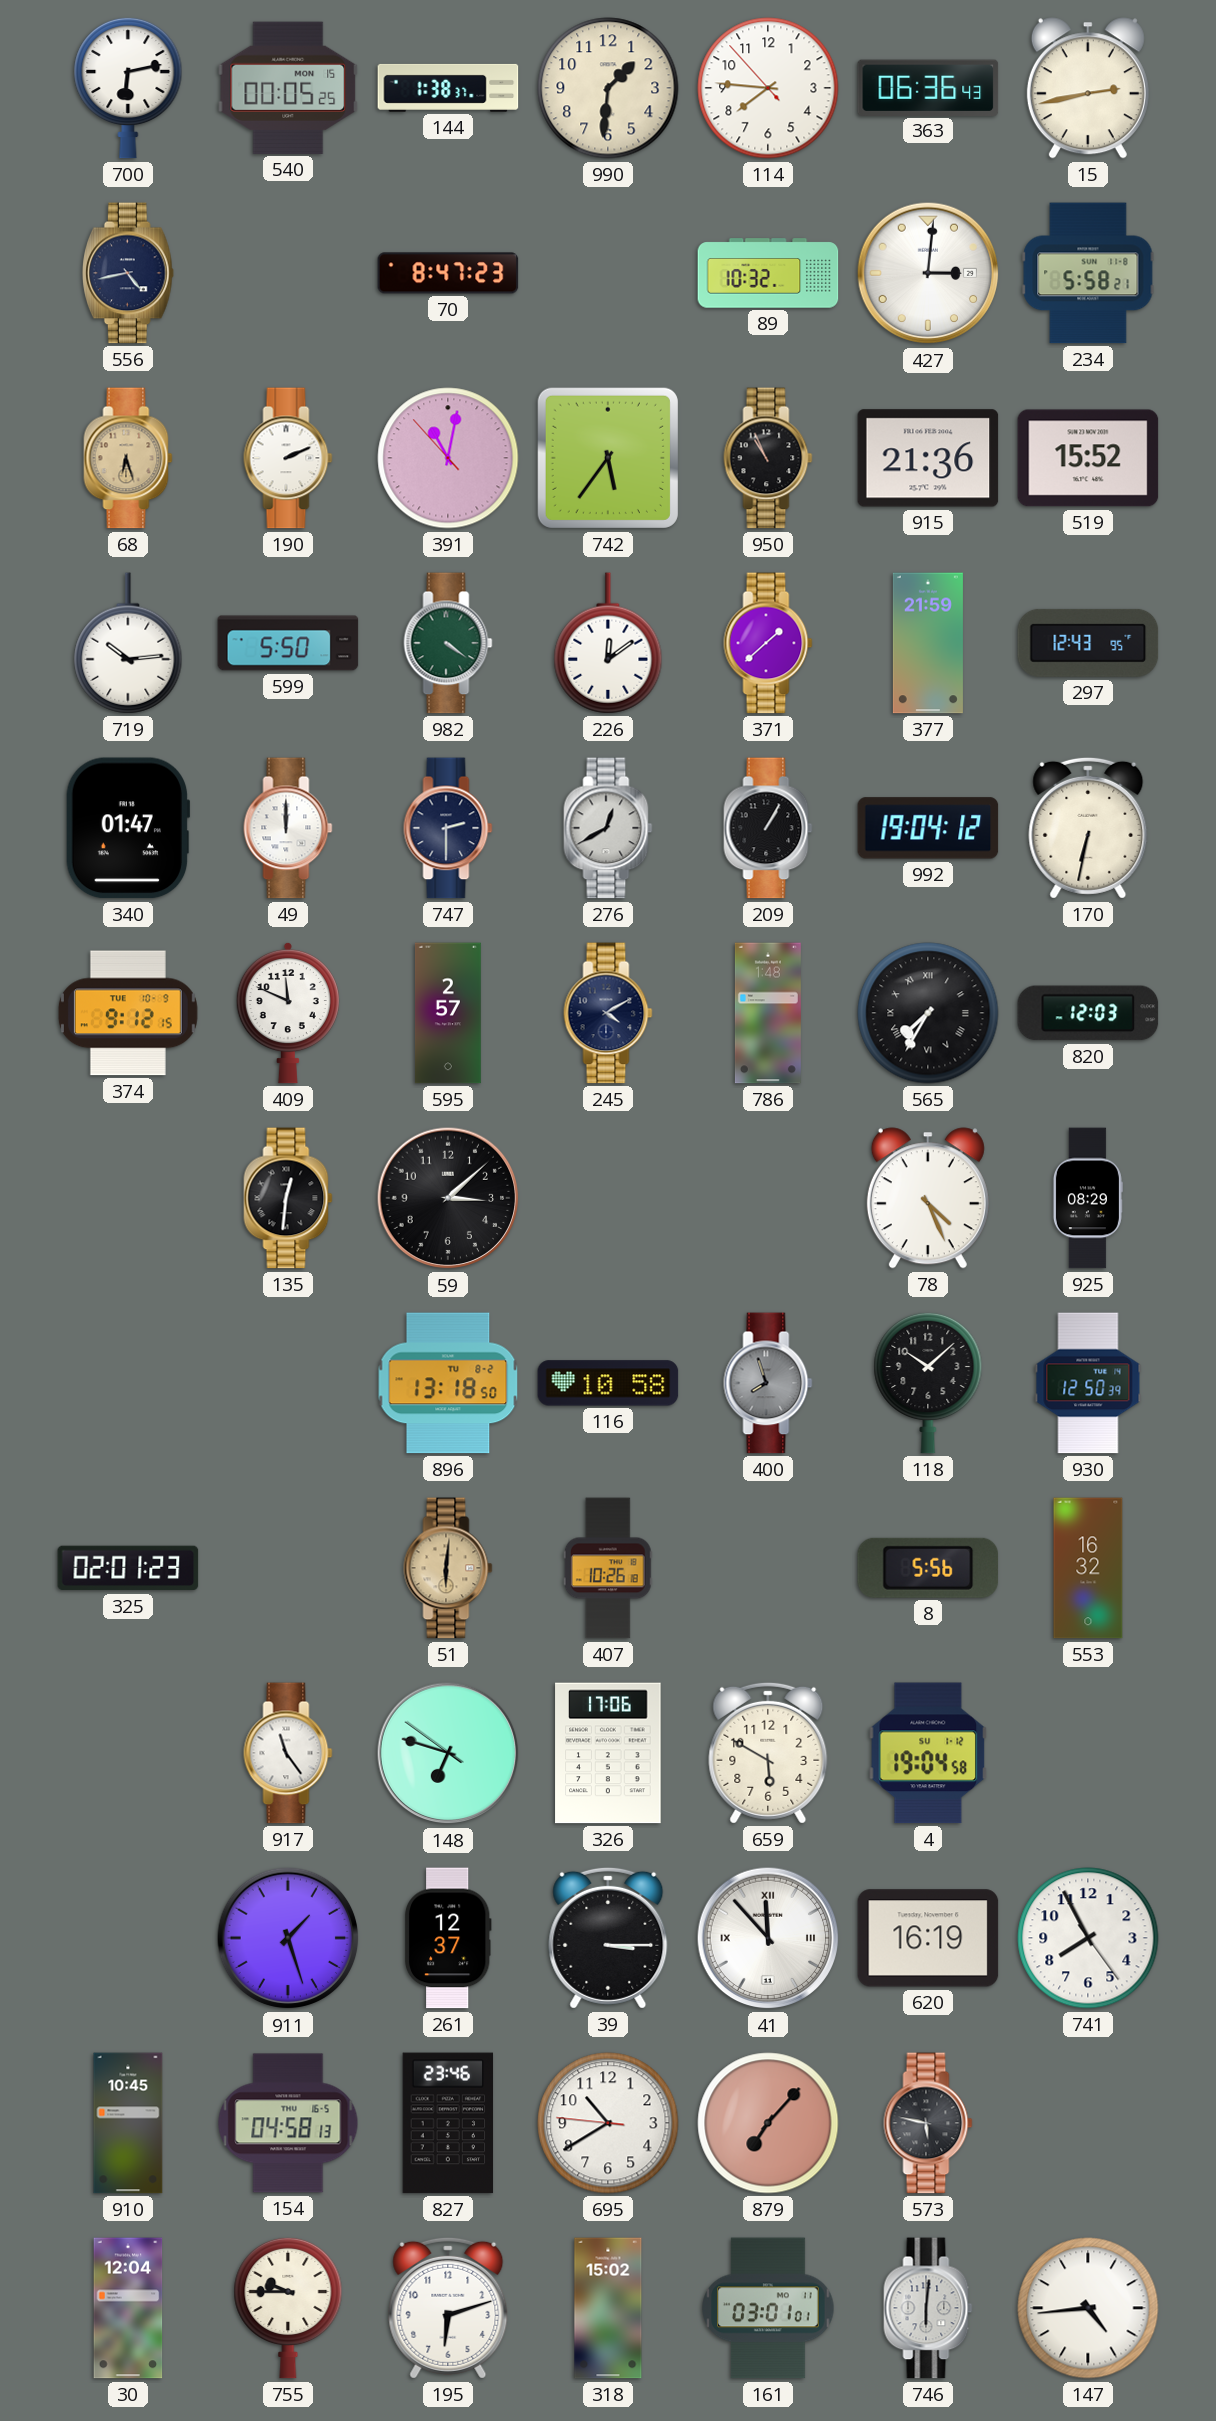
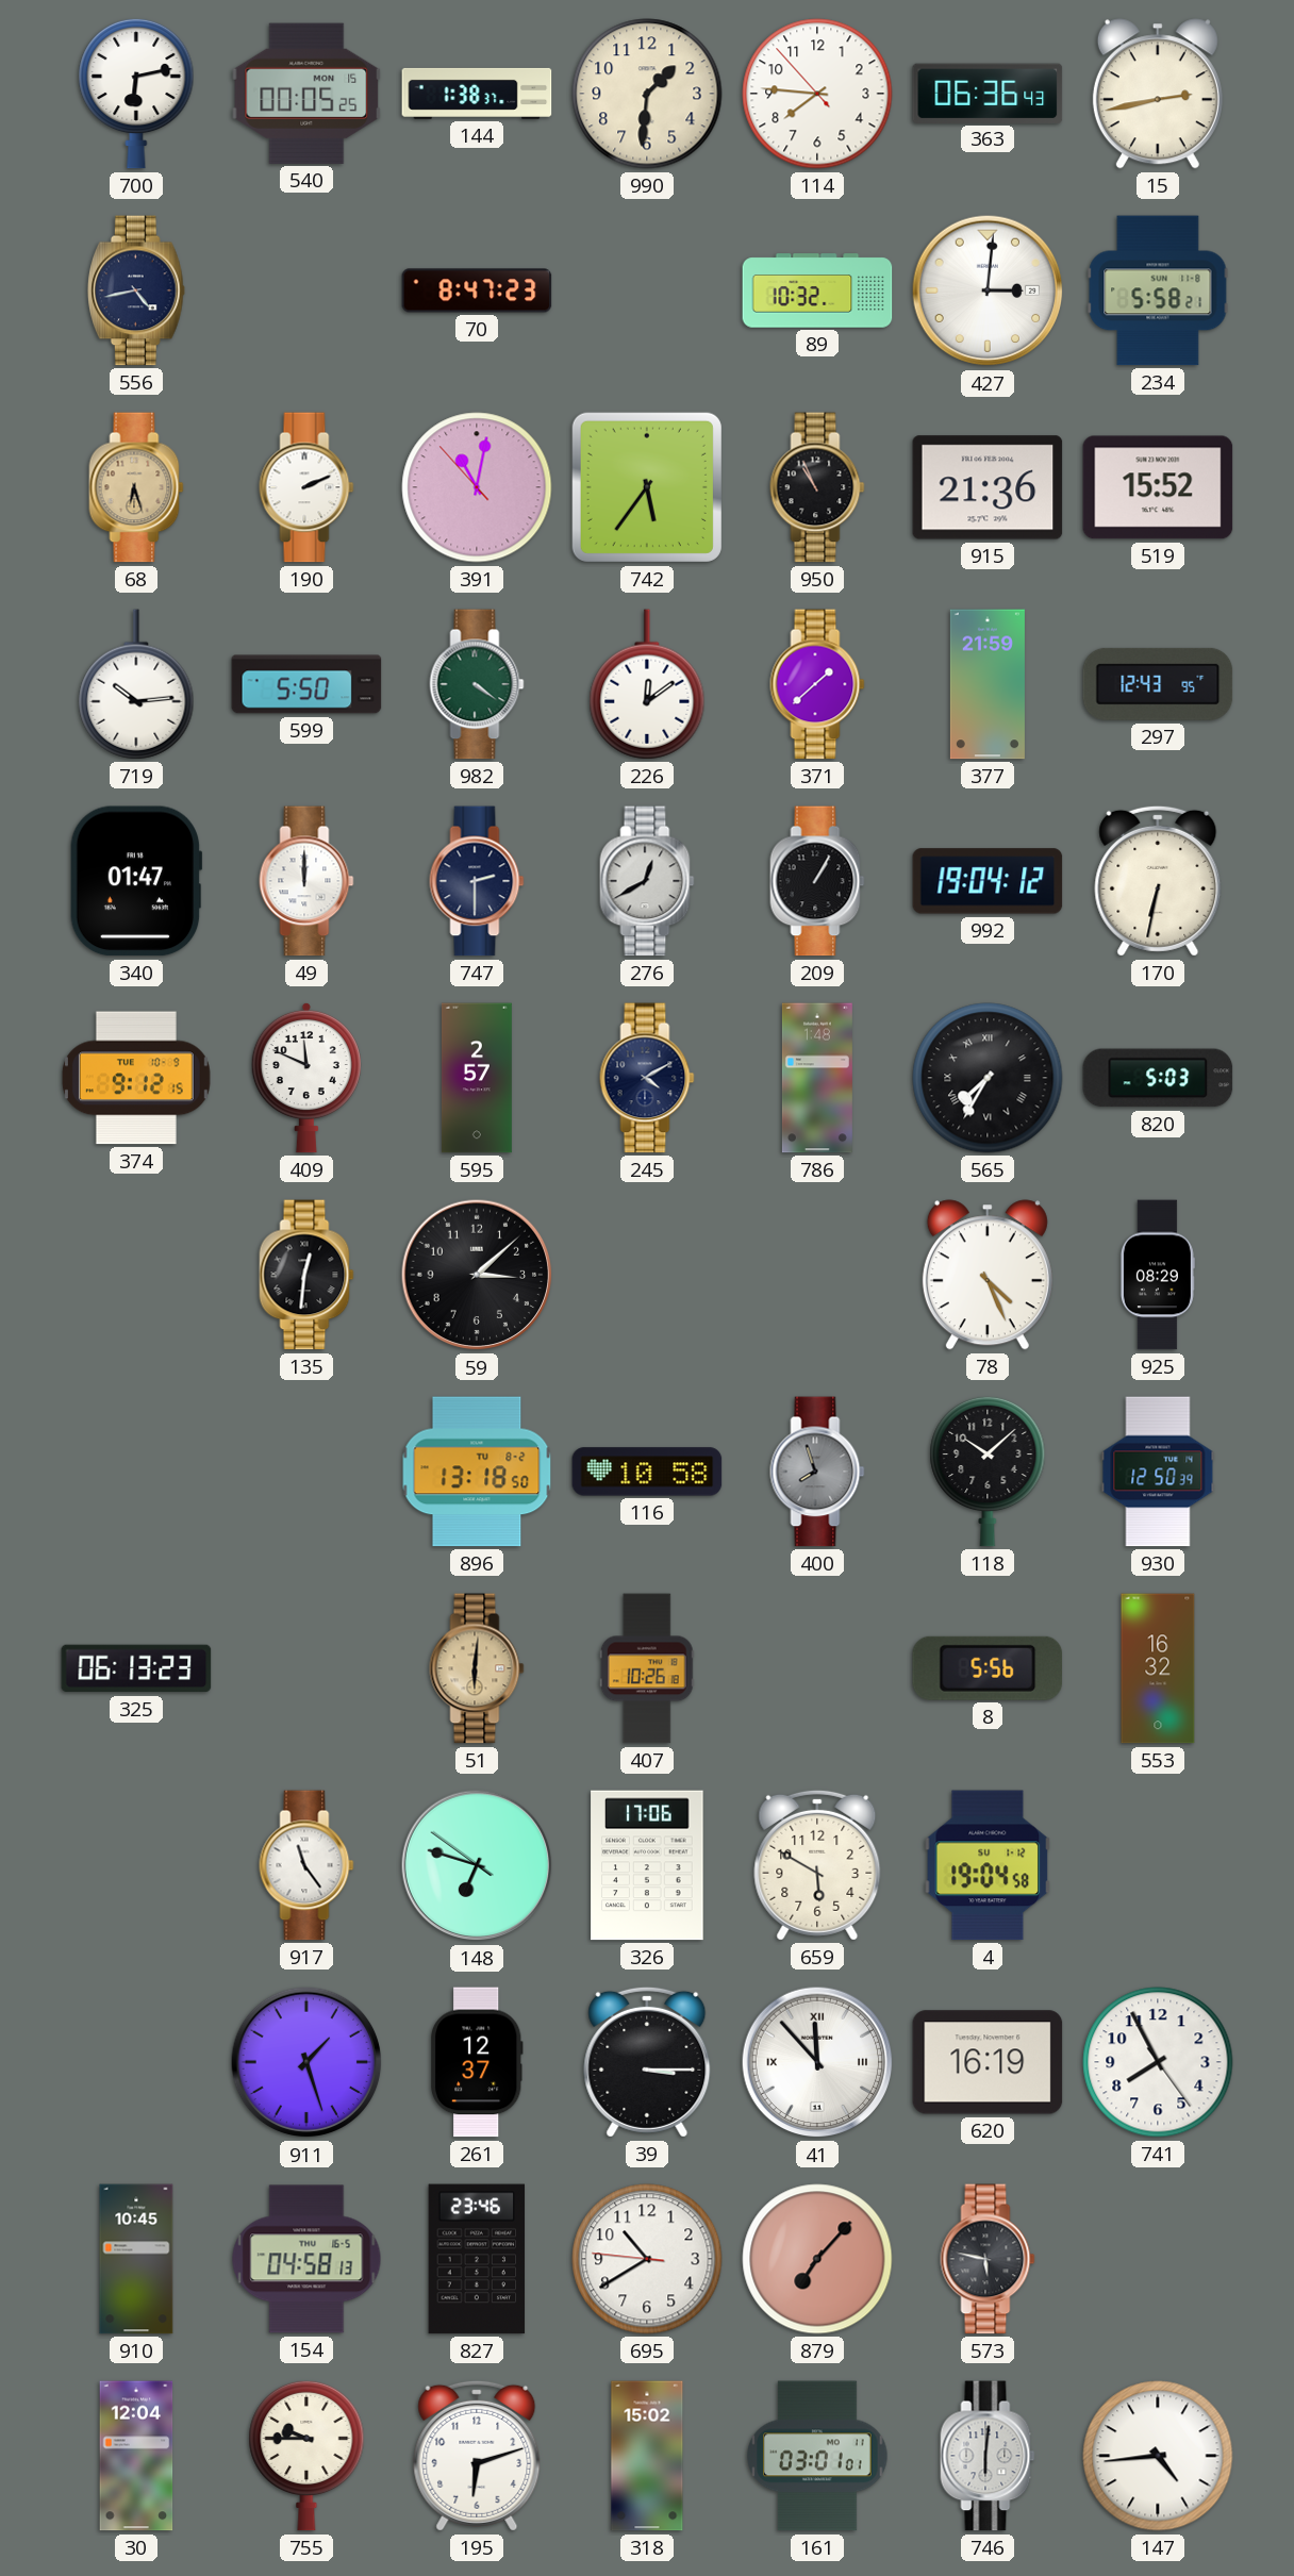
820: 12:03 -> 5:03 (1158, 1078)
325: 02:01 -> 06:13 (136, 1668)
